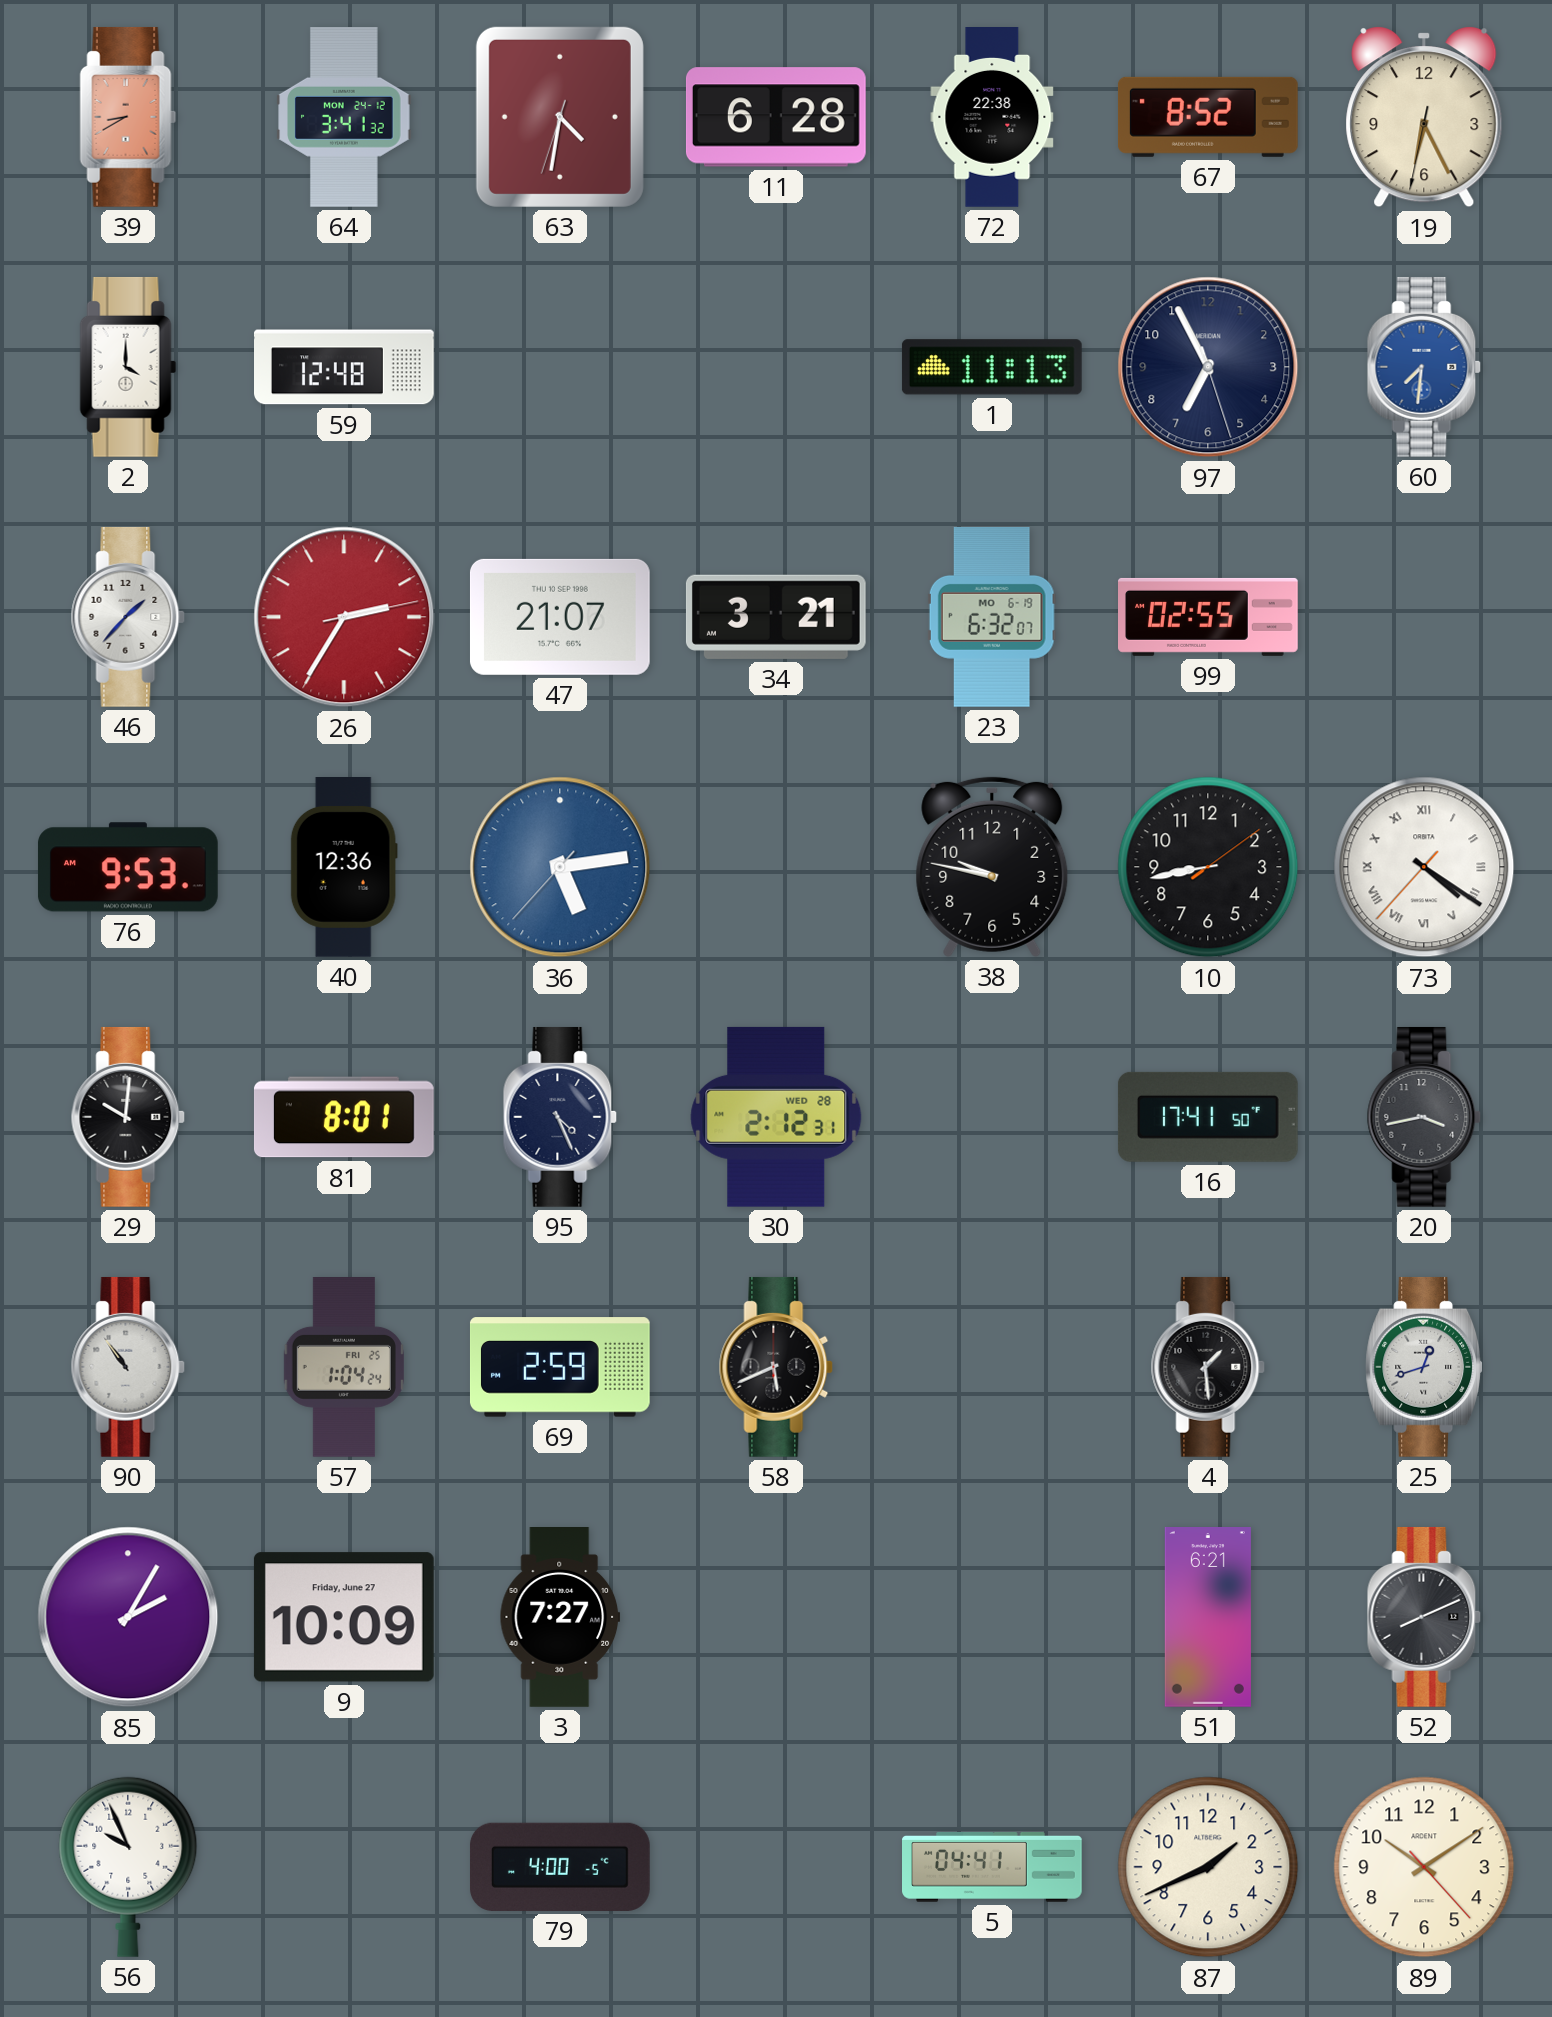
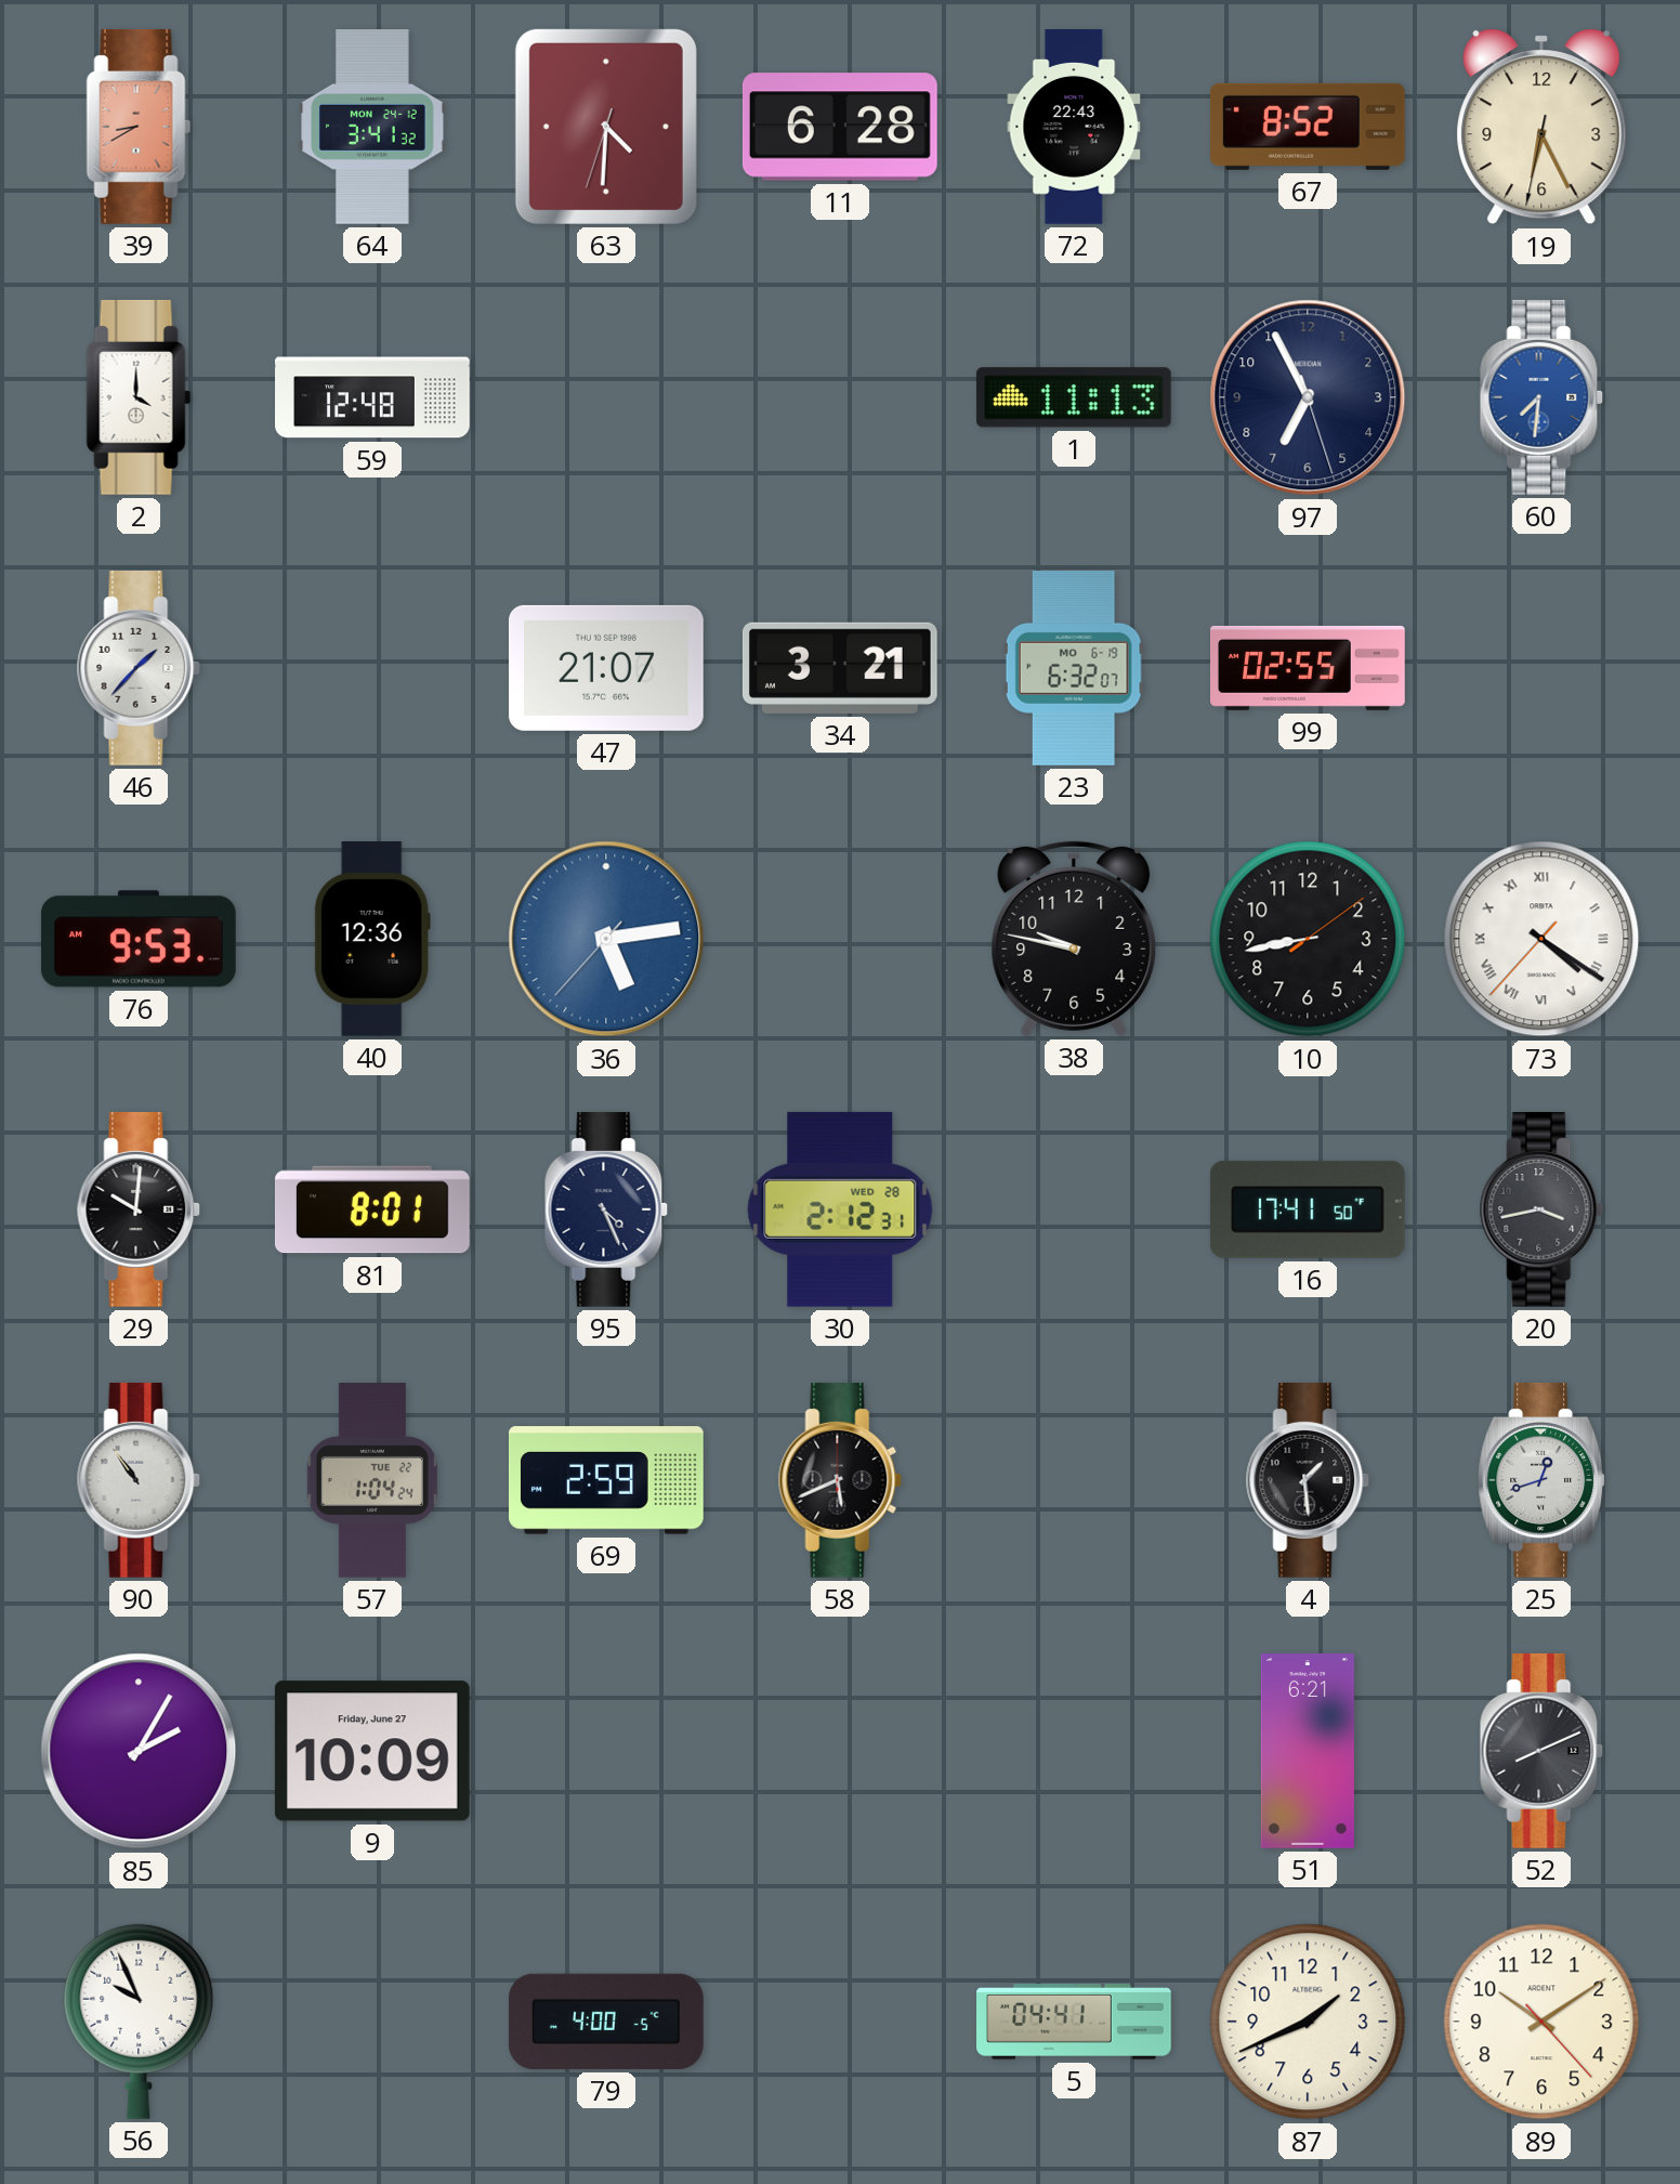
63: 4:31 -> 4:30 (606, 127)
72: 22:38 -> 22:43 (1074, 128)
26: 2:35 -> none (344, 617)
57 date: FRI 25 -> TUE 22 (372, 1481)
3: 7:27 -> none (560, 1617)
